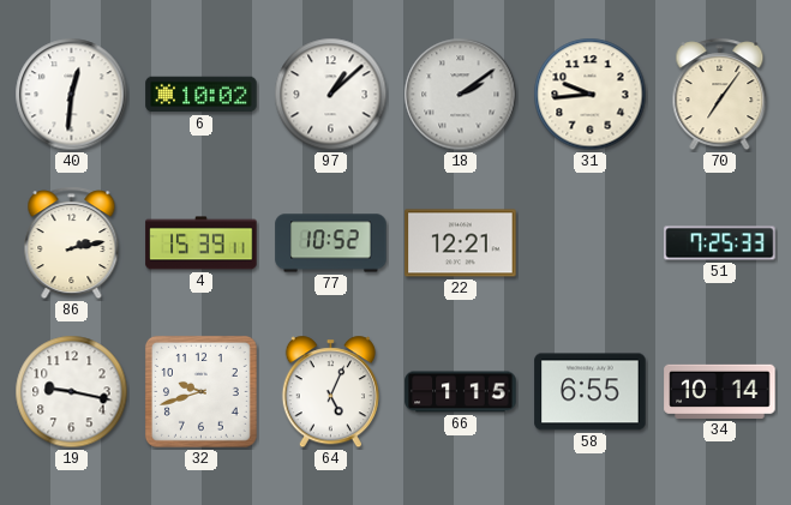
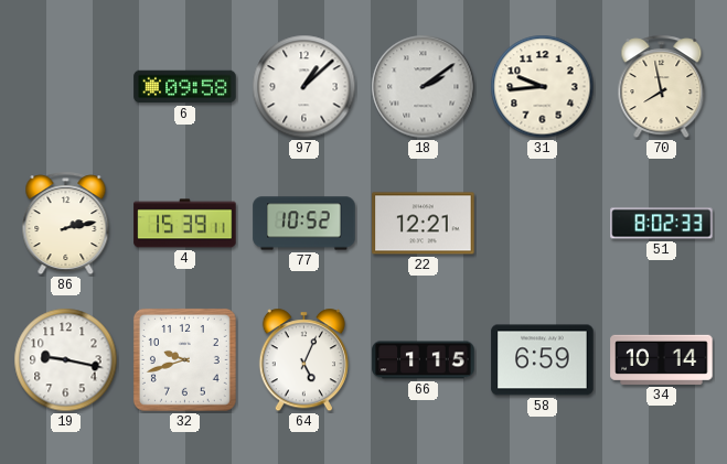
40: 12:31 -> none (72, 95)
6: 10:02 -> 09:58 (185, 87)
70: 7:06 -> 7:58 (662, 87)
51: 7:25 -> 8:02 (662, 224)
58: 6:55 -> 6:59 (543, 360)
